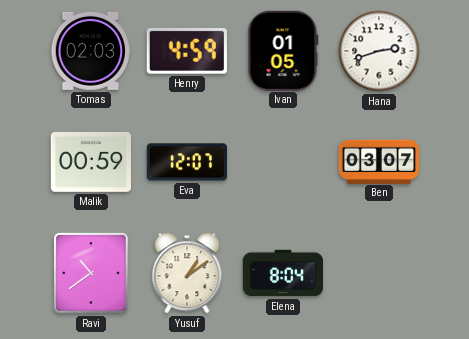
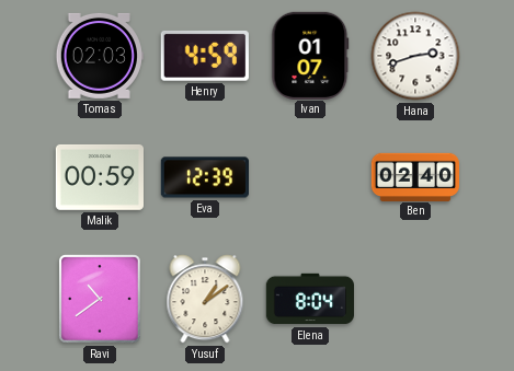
Ivan: 01:05 -> 01:07 (310, 55)
Eva: 12:07 -> 12:39 (204, 177)
Ben: 03:07 -> 02:40 (414, 176)
